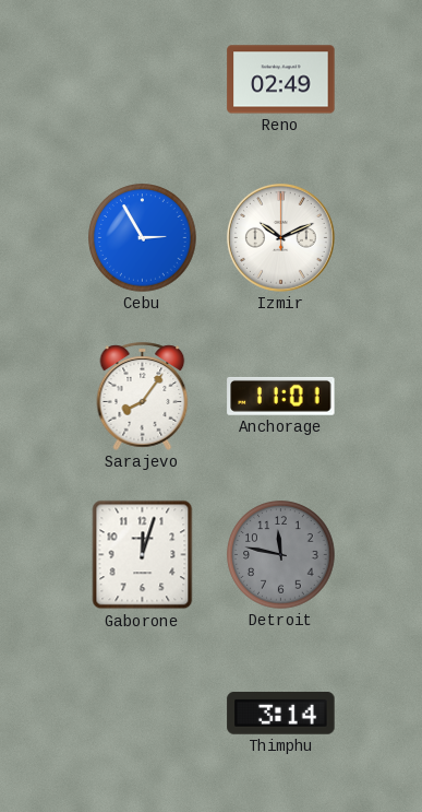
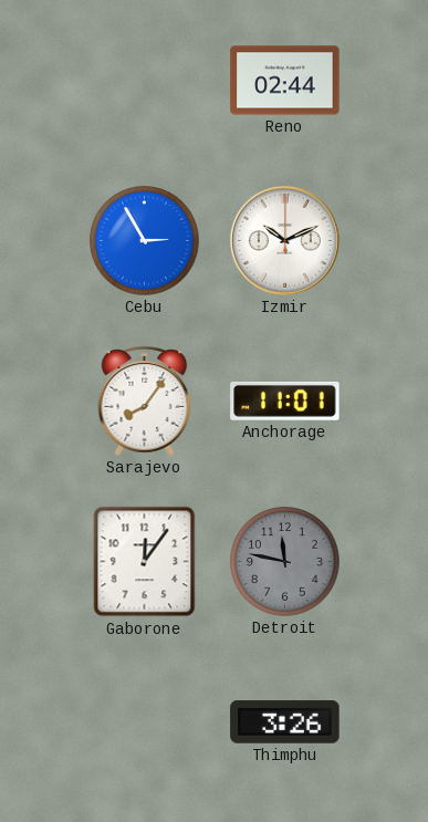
Reno: 02:49 -> 02:44 (285, 81)
Gaborone: 12:03 -> 12:06 (145, 562)
Thimphu: 3:14 -> 3:26 (285, 721)
